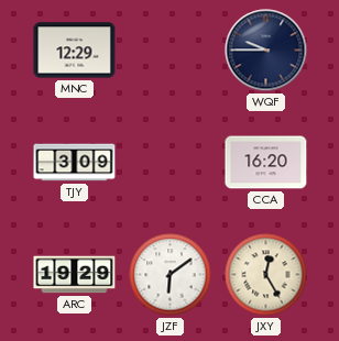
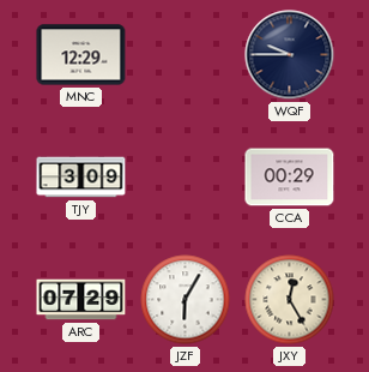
CCA: 16:20 -> 00:29 (290, 178)
ARC: 19:29 -> 07:29 (81, 300)
JZF: 6:09 -> 6:05 (186, 300)
